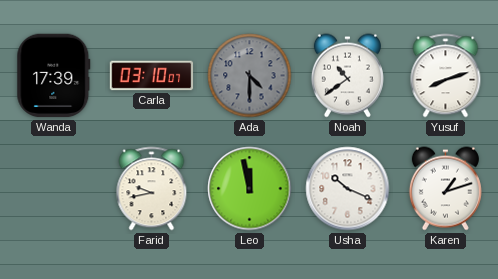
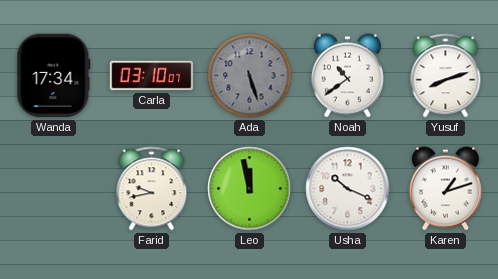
Wanda: 17:39 -> 17:34 (54, 76)
Ada: 4:30 -> 5:27 (250, 76)
